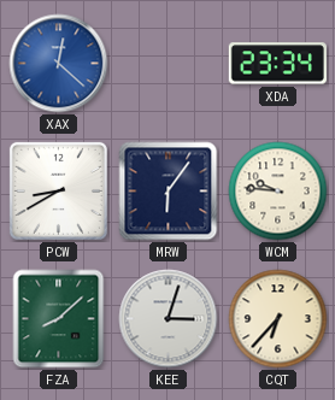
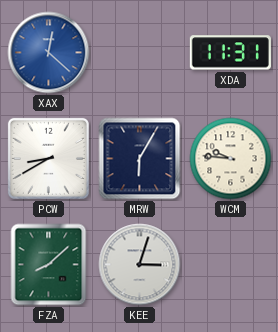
XDA: 23:34 -> 11:31 (230, 53)
MRW: 6:06 -> 6:05 (140, 159)
CQT: 6:37 -> none (278, 319)
